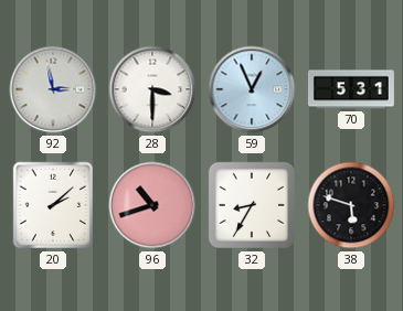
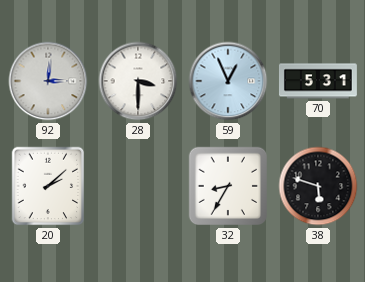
92: 2:58 -> 3:01 (48, 81)
96: 10:42 -> none (152, 205)
